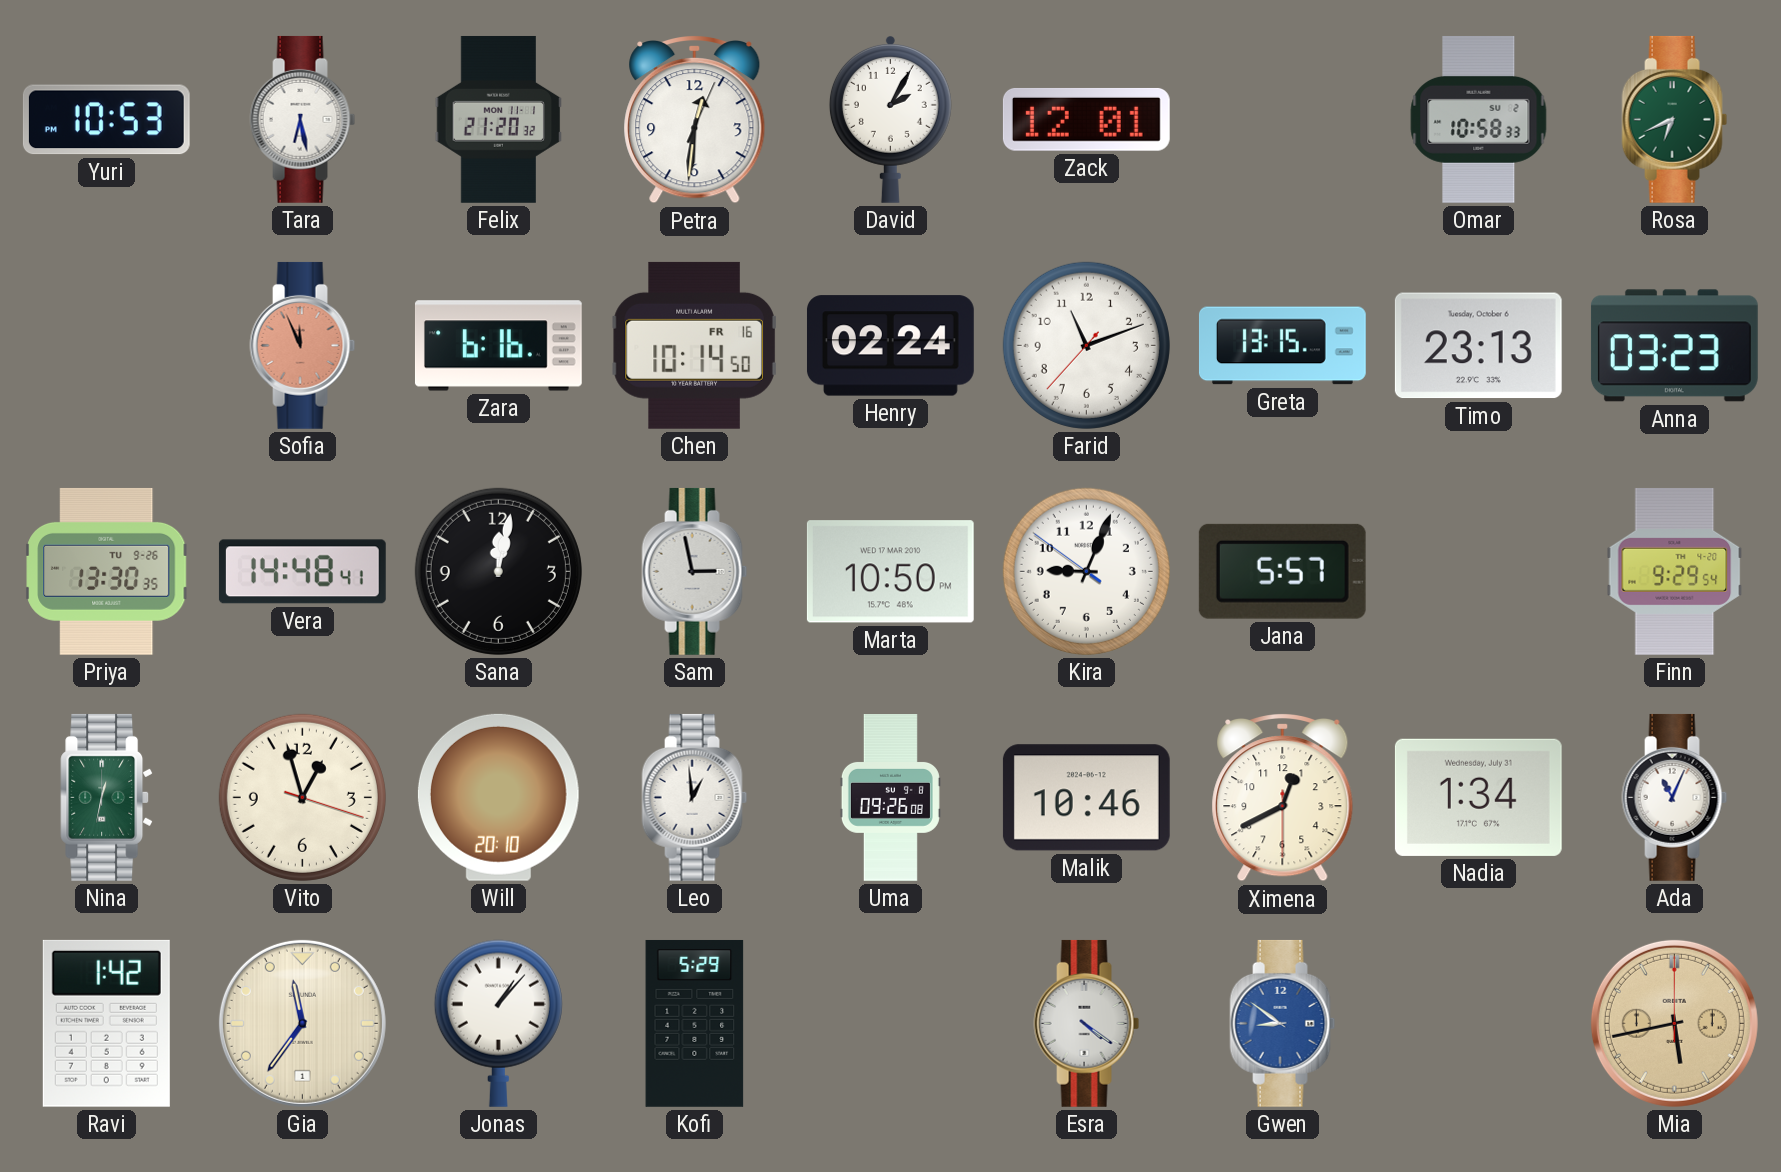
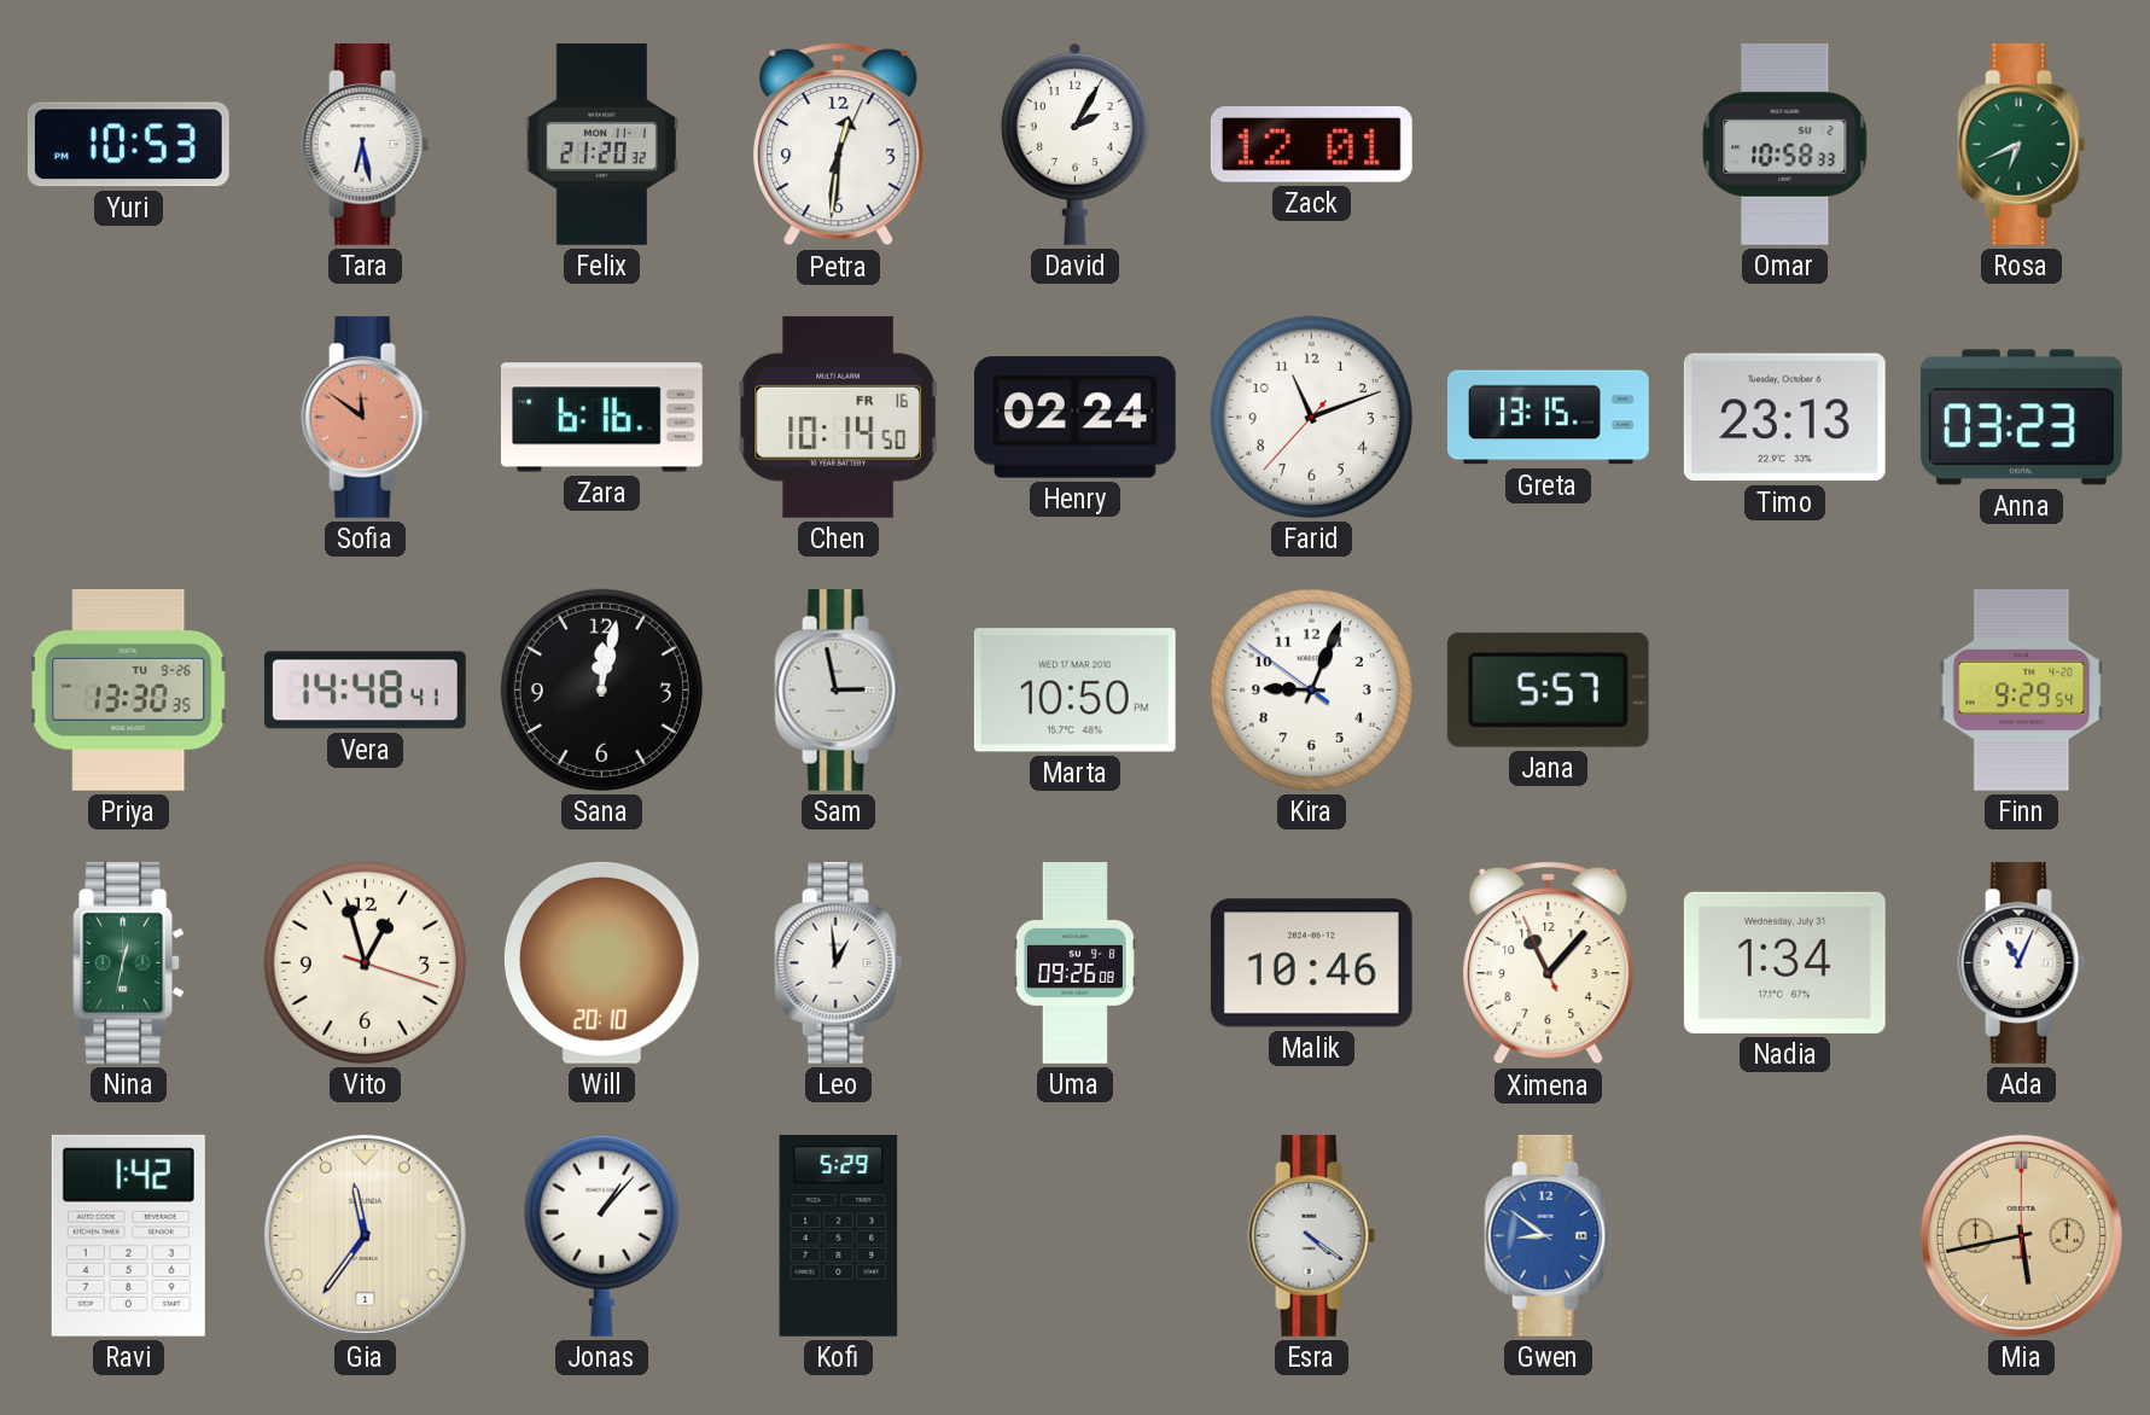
Sofia: 11:56 -> 11:51 (366, 417)
Ximena: 12:40 -> 11:06 (1549, 962)
